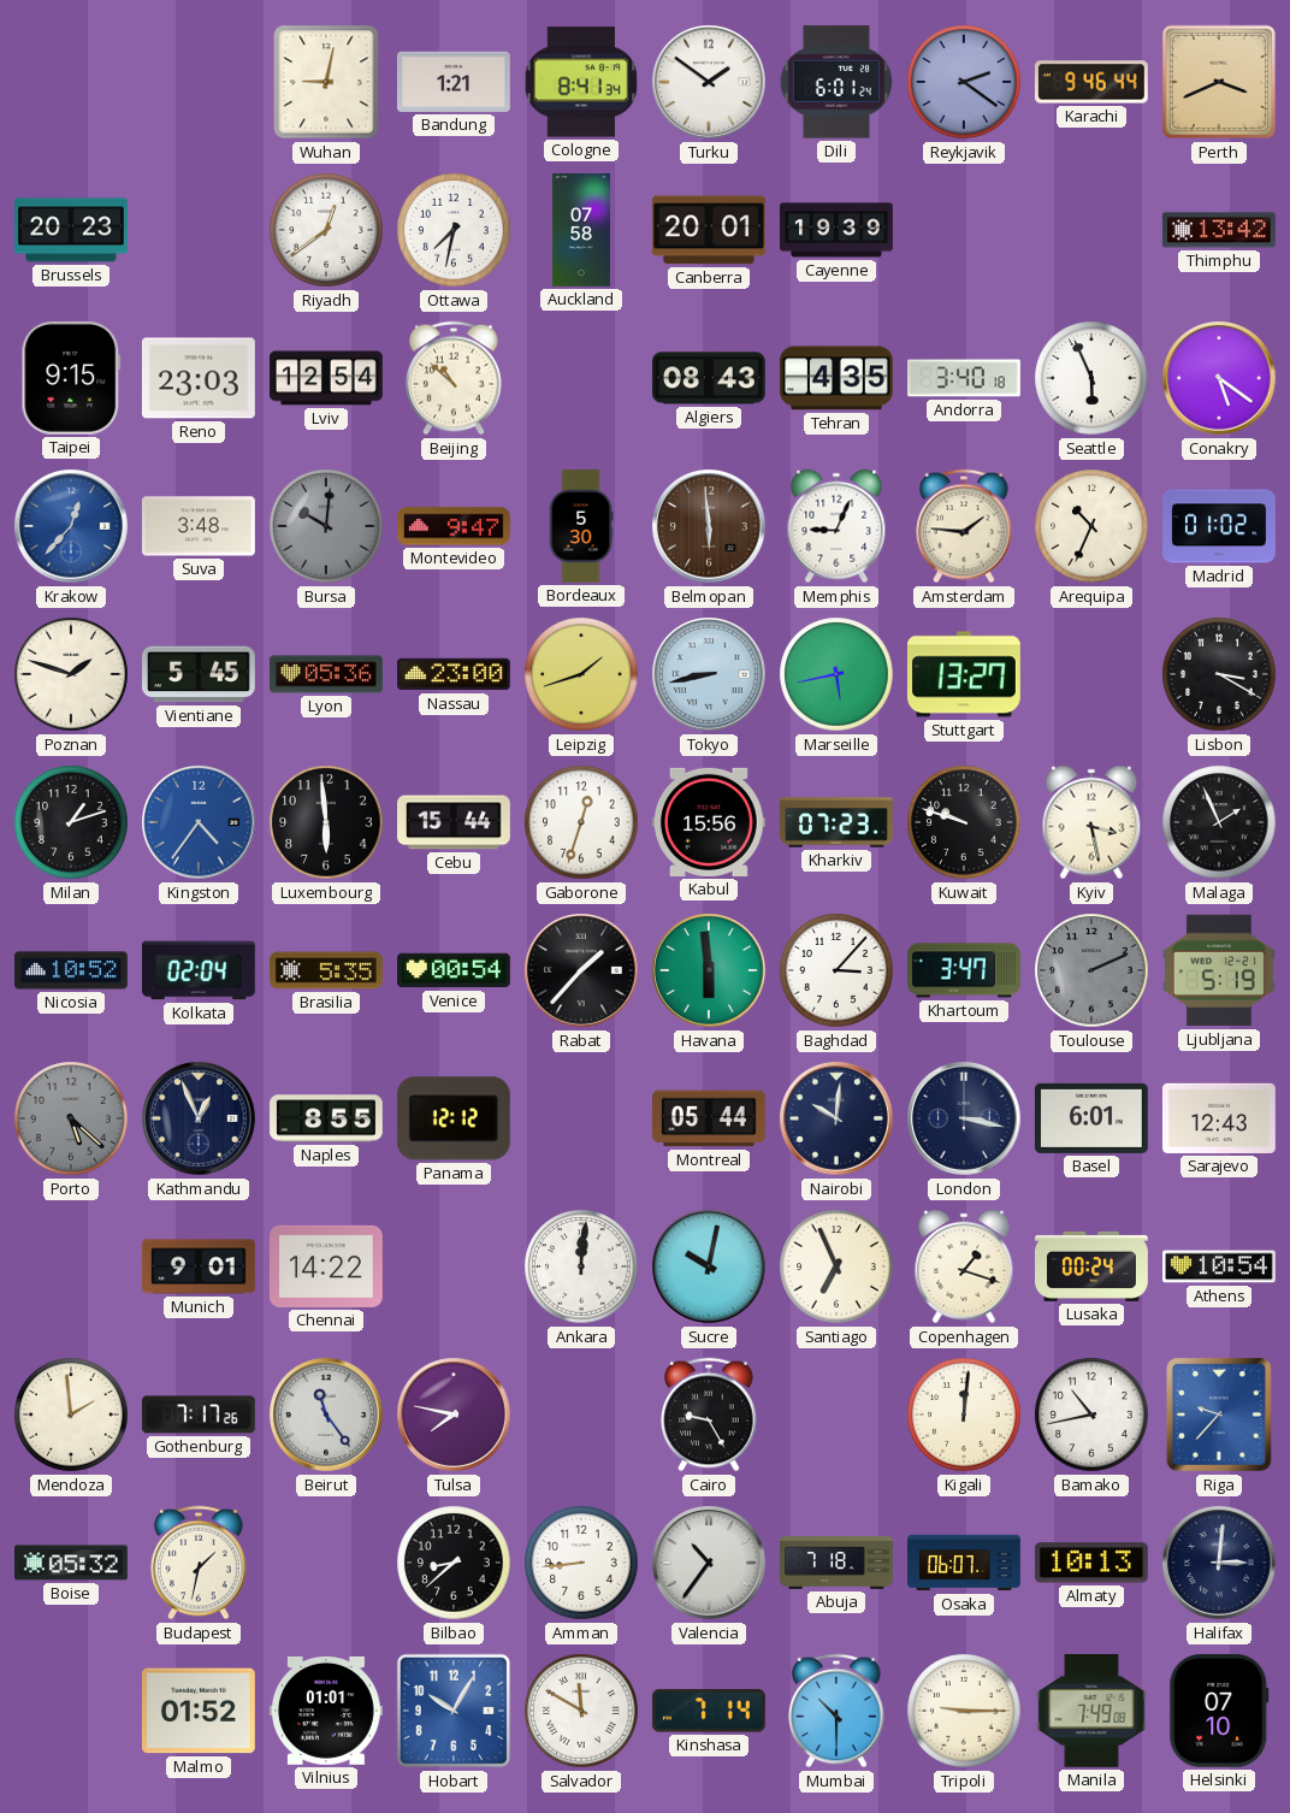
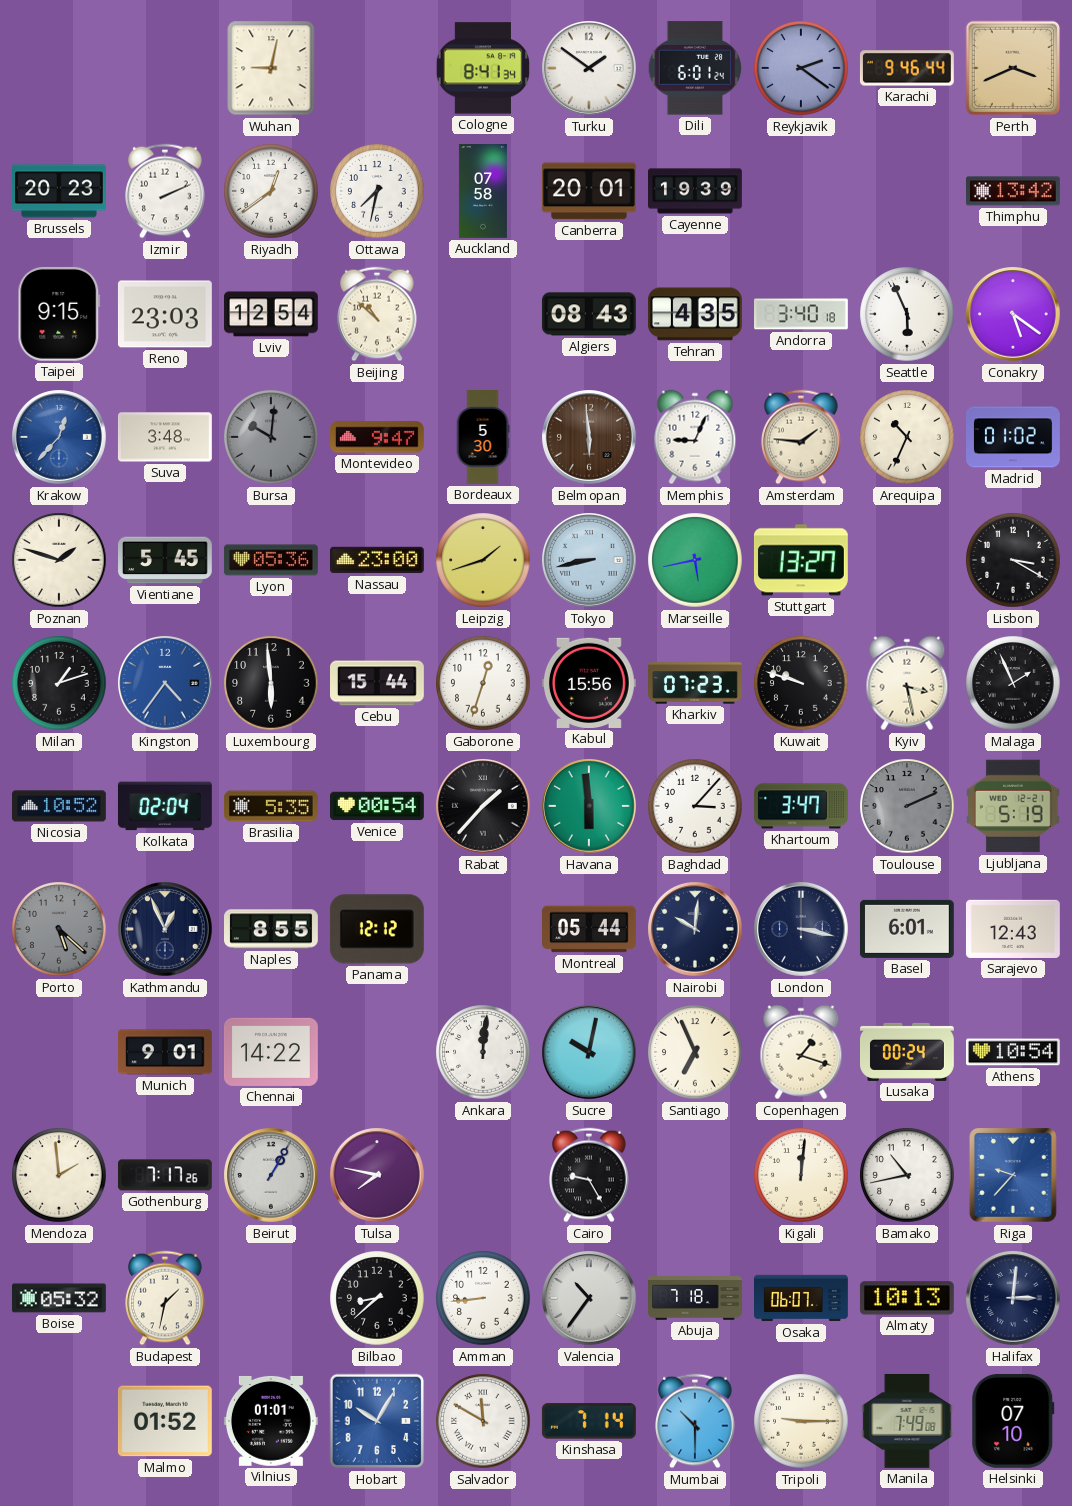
Bandung: 1:21 -> none (454, 82)
Izmir: none -> 2:11 (165, 191)
Beirut: 11:24 -> 1:05 (272, 1176)
